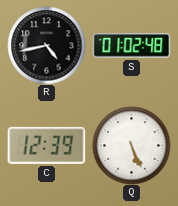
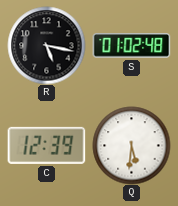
R: 4:43 -> 5:17 (46, 45)
Q: 5:26 -> 5:31 (131, 145)
